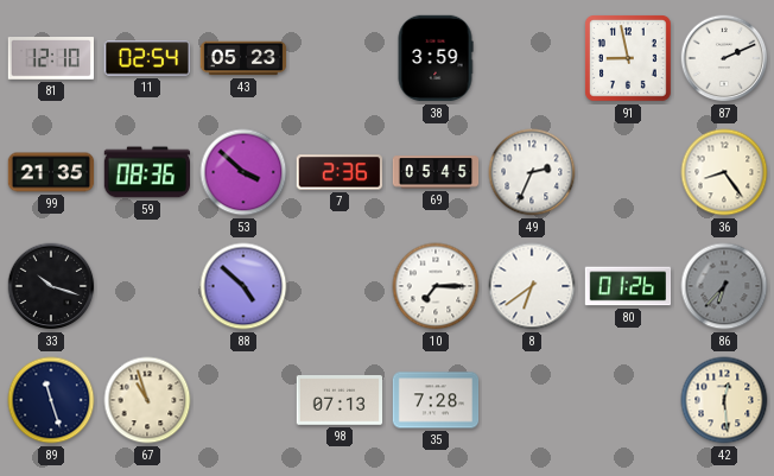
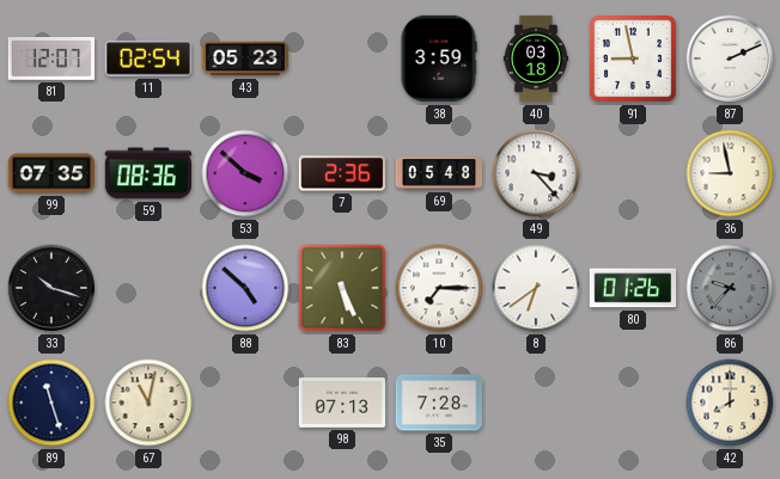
81: 12:10 -> 12:07 (50, 60)
40: none -> 03:18 (536, 59)
99: 21:35 -> 07:35 (51, 173)
69: 05:45 -> 05:48 (439, 173)
49: 2:34 -> 3:23 (536, 173)
36: 8:24 -> 8:58 (730, 173)
83: none -> 5:26 (342, 288)
86: 6:37 -> 9:37 (730, 288)
67: 10:57 -> 11:02 (148, 403)
42: 12:29 -> 8:00 (730, 403)
